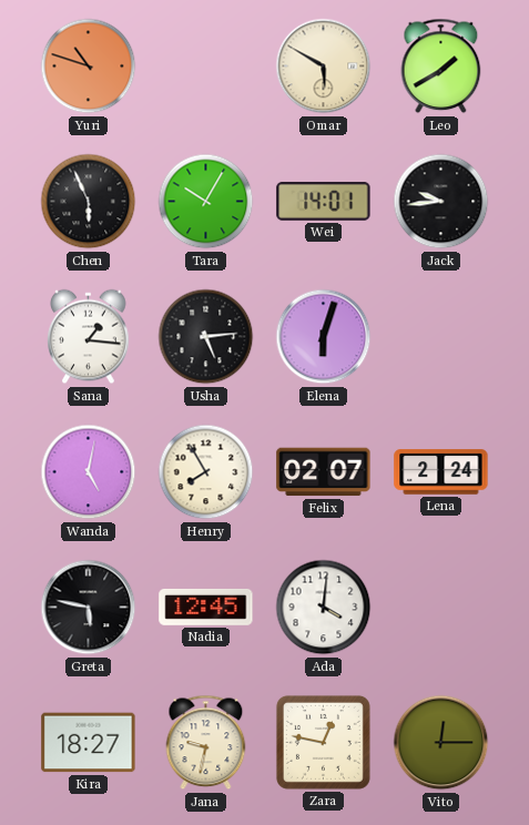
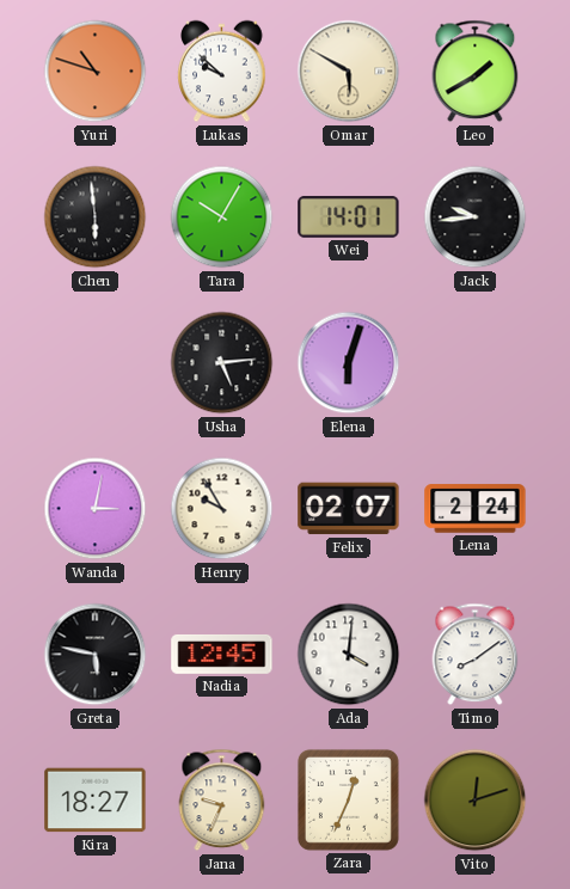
Lukas: none -> 9:52 (222, 72)
Chen: 5:56 -> 5:59 (96, 217)
Sana: 1:16 -> none (89, 337)
Wanda: 5:02 -> 3:02 (96, 509)
Henry: 7:55 -> 9:55 (222, 509)
Timo: none -> 8:09 (476, 655)
Jana: 9:32 -> 9:34 (222, 801)
Zara: 12:47 -> 12:34 (348, 799)
Vito: 12:15 -> 12:12 (476, 801)
